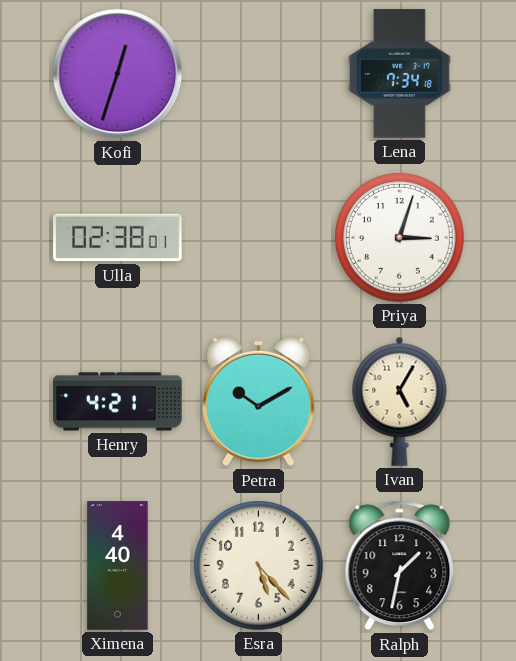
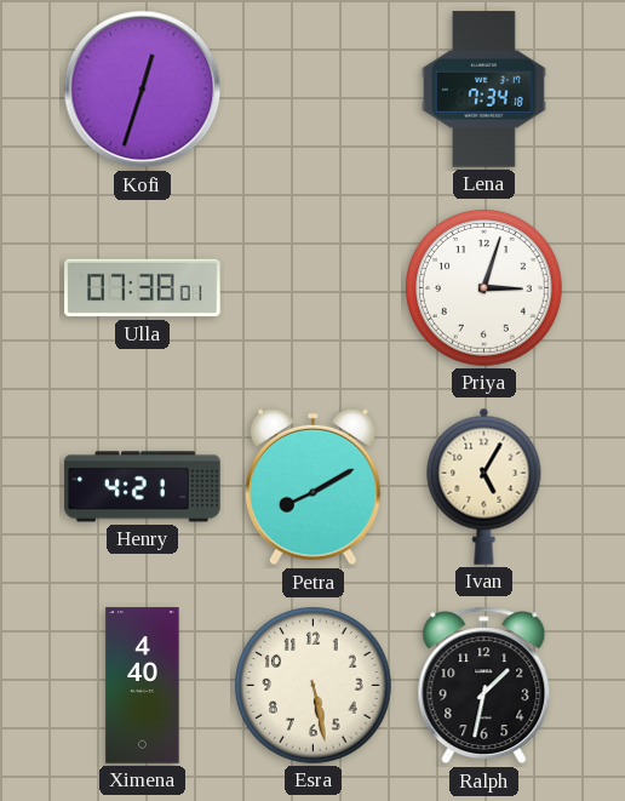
Ulla: 02:38 -> 07:38 (143, 288)
Petra: 10:10 -> 8:10 (314, 487)
Esra: 5:23 -> 5:28 (314, 686)
